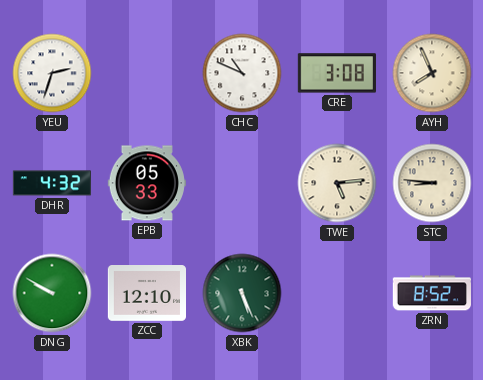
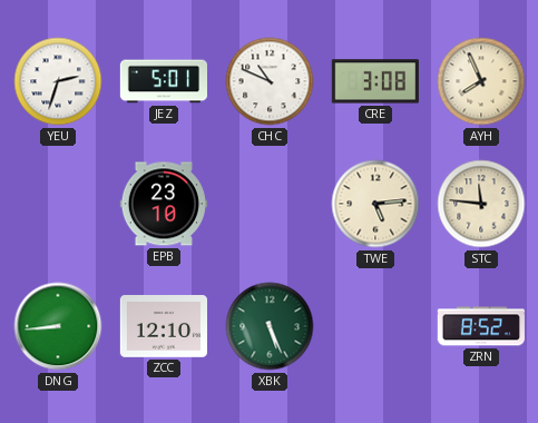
JEZ: none -> 5:01 (163, 81)
DHR: 4:32 -> none (51, 183)
EPB: 05:33 -> 23:10 (164, 204)
STC: 8:46 -> 11:46 (481, 204)
DNG: 9:50 -> 8:44 (58, 326)
